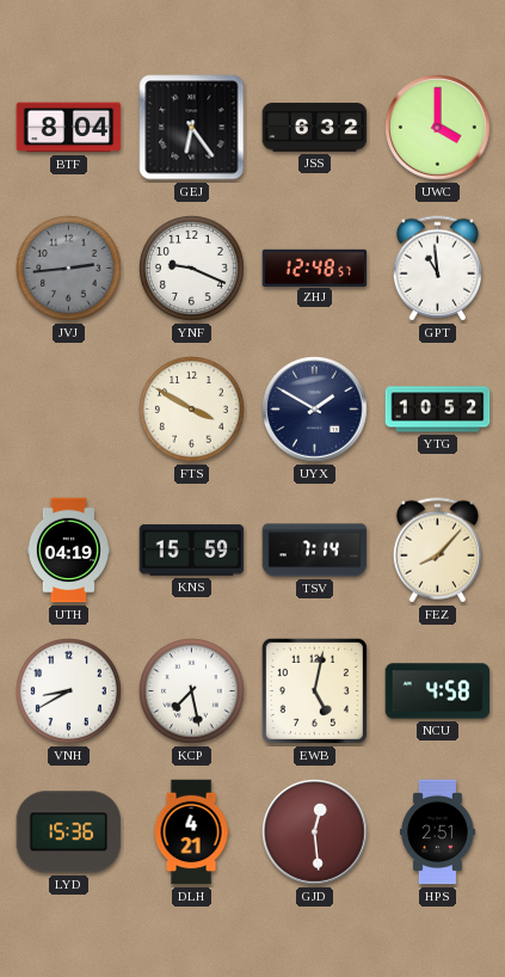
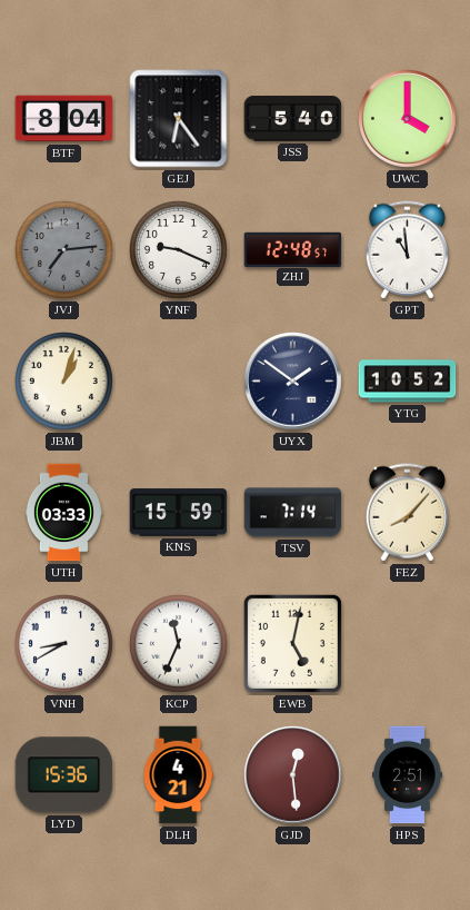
JSS: 6:32 -> 5:40 (293, 119)
JVJ: 2:44 -> 7:14 (64, 250)
JBM: none -> 1:03 (64, 382)
FTS: 3:50 -> none (192, 410)
UYX: 1:50 -> 1:51 (293, 382)
UTH: 04:19 -> 03:33 (63, 513)
KCP: 7:28 -> 11:34 (179, 644)
NCU: 4:58 -> none (438, 692)
